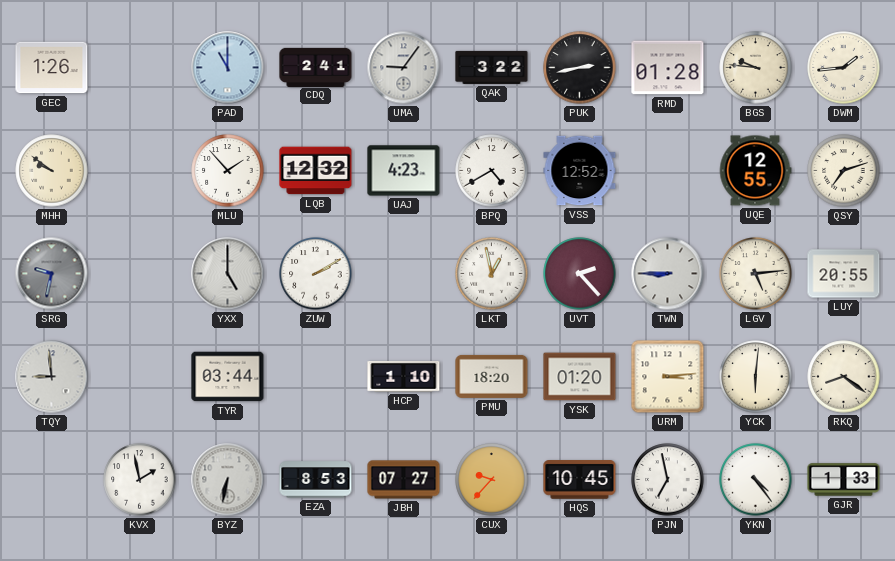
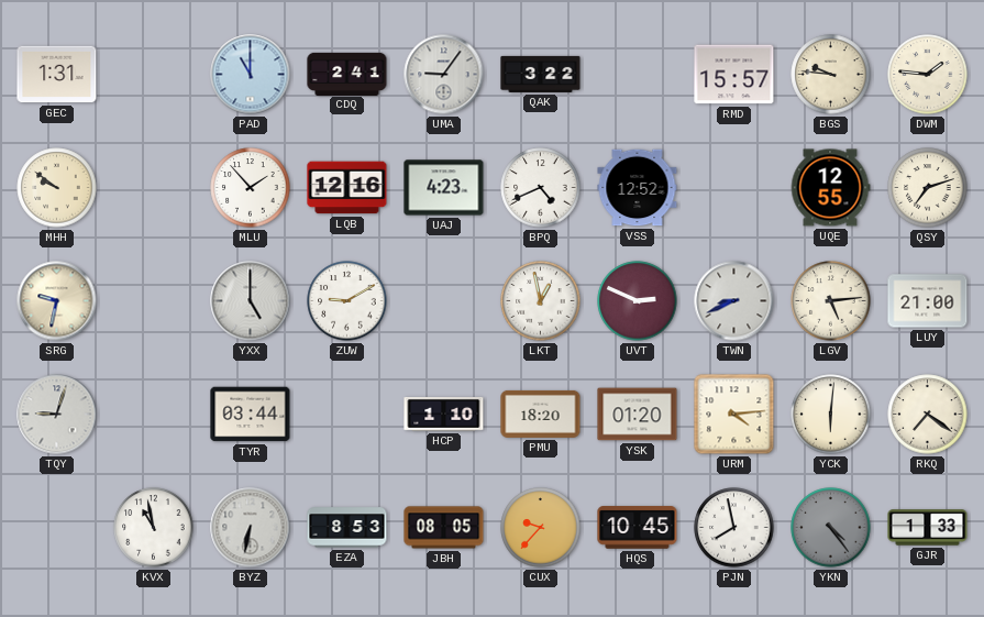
GEC: 1:26 -> 1:31 (57, 75)
PUK: 2:43 -> none (580, 68)
RMD: 01:28 -> 15:57 (734, 75)
DWM: 1:44 -> 1:46 (928, 75)
LQB: 12:32 -> 12:16 (347, 188)
BPQ: 4:40 -> 4:41 (541, 188)
SRG dial: grey -> cream (57, 301)
ZUW: 2:10 -> 9:10 (347, 301)
UVT: 2:23 -> 2:49 (638, 301)
TWN: 8:45 -> 8:41 (734, 301)
LUY: 20:55 -> 21:00 (928, 301)
TQY: 8:59 -> 9:03 (57, 415)
URM: 3:14 -> 4:14 (734, 415)
RKQ: 8:21 -> 7:21 (928, 415)
KVX: 1:58 -> 10:58 (154, 528)
JBH: 07:27 -> 08:05 (444, 528)
PJN: 6:58 -> 7:58 (734, 528)
YKN dial: white -> grey (831, 528)
